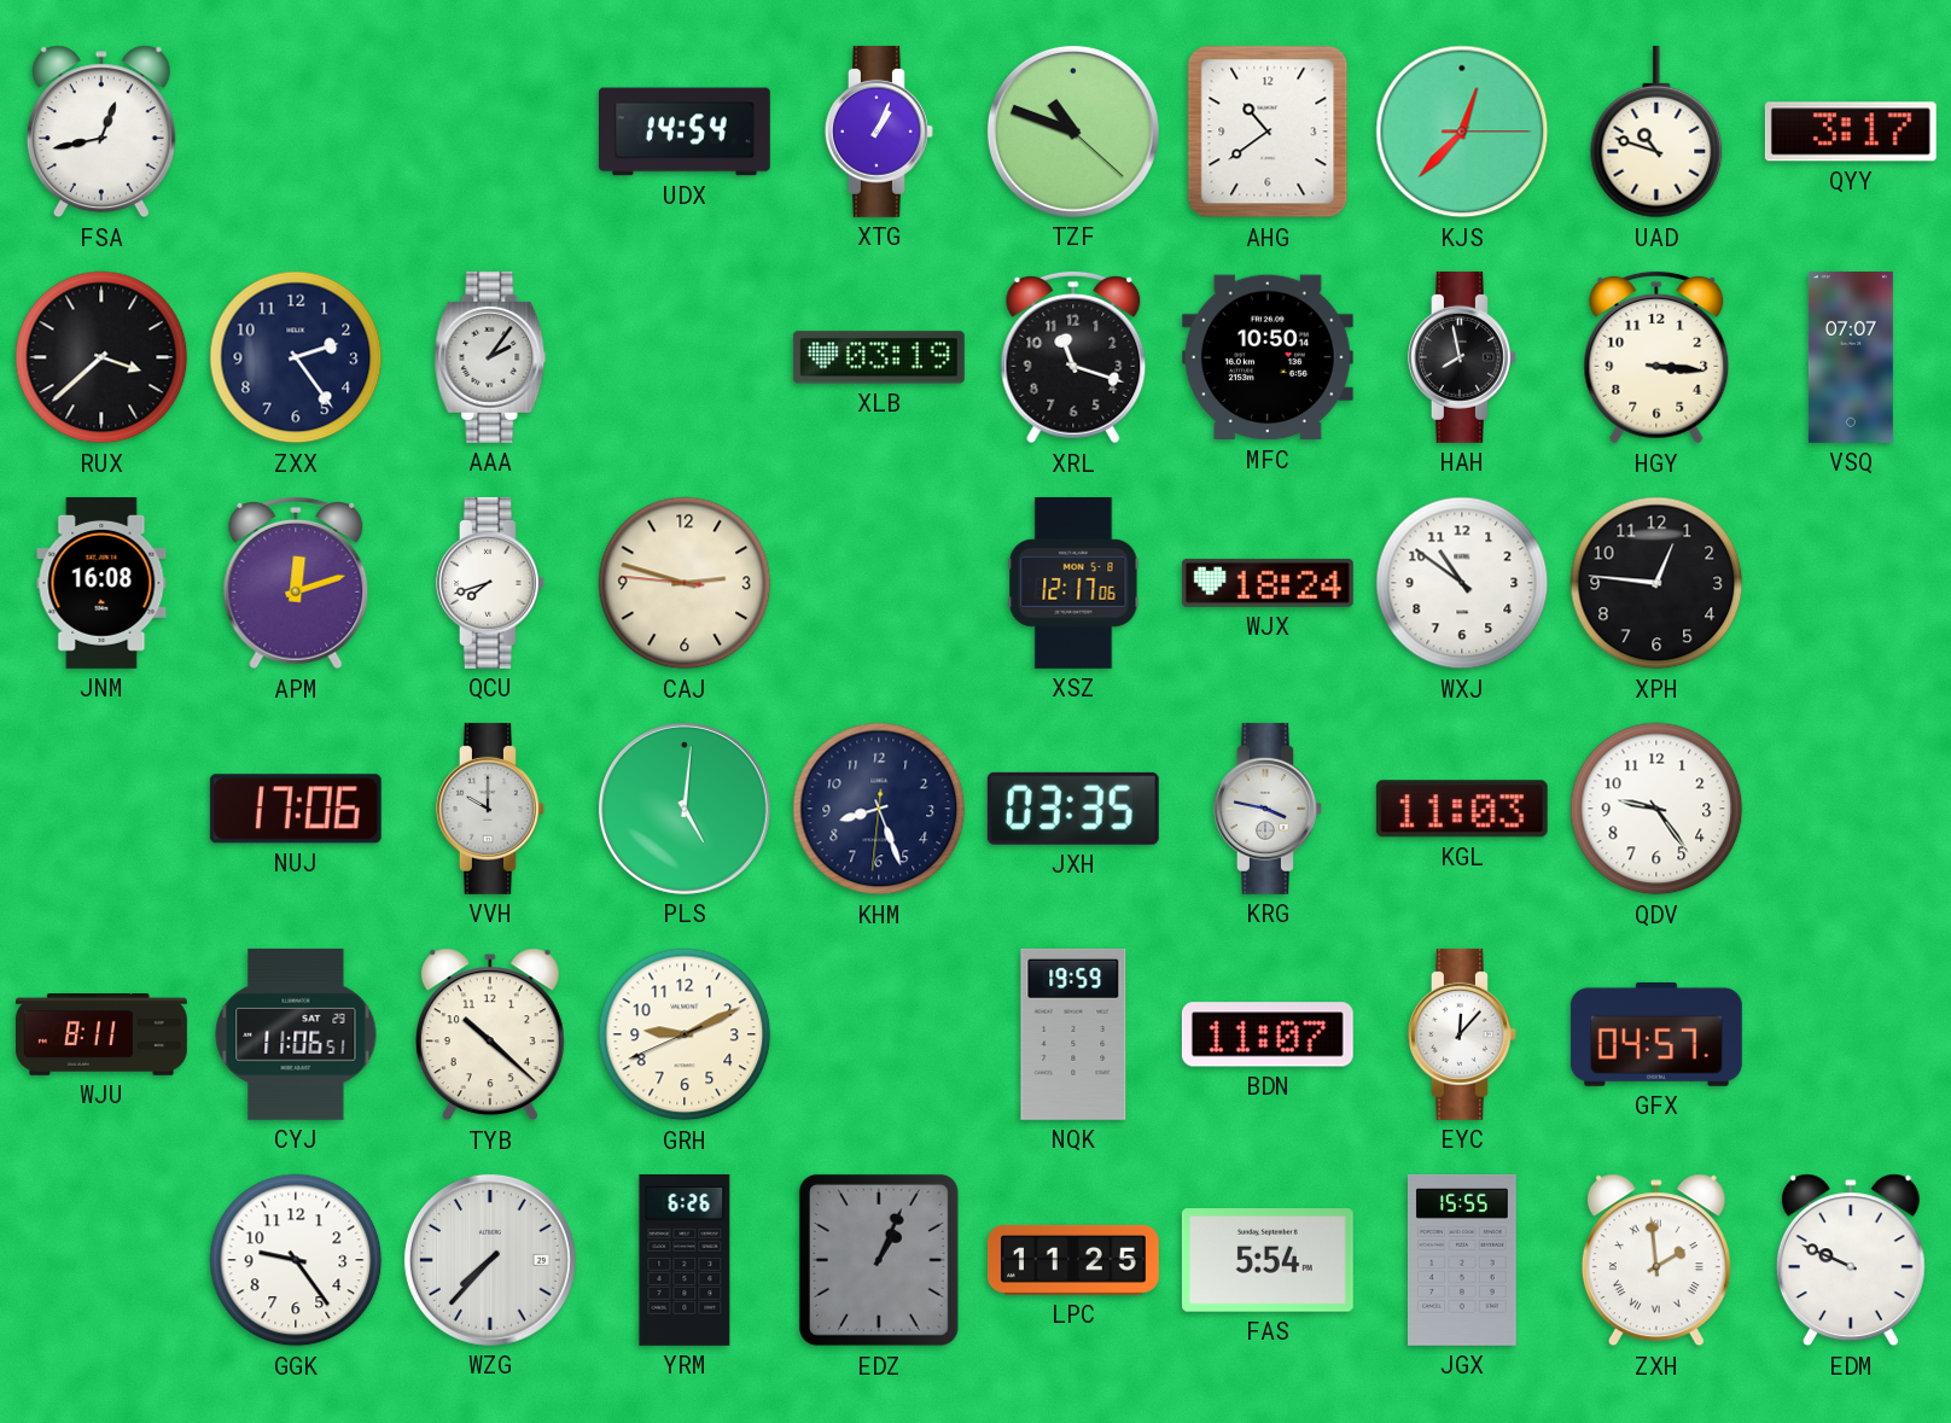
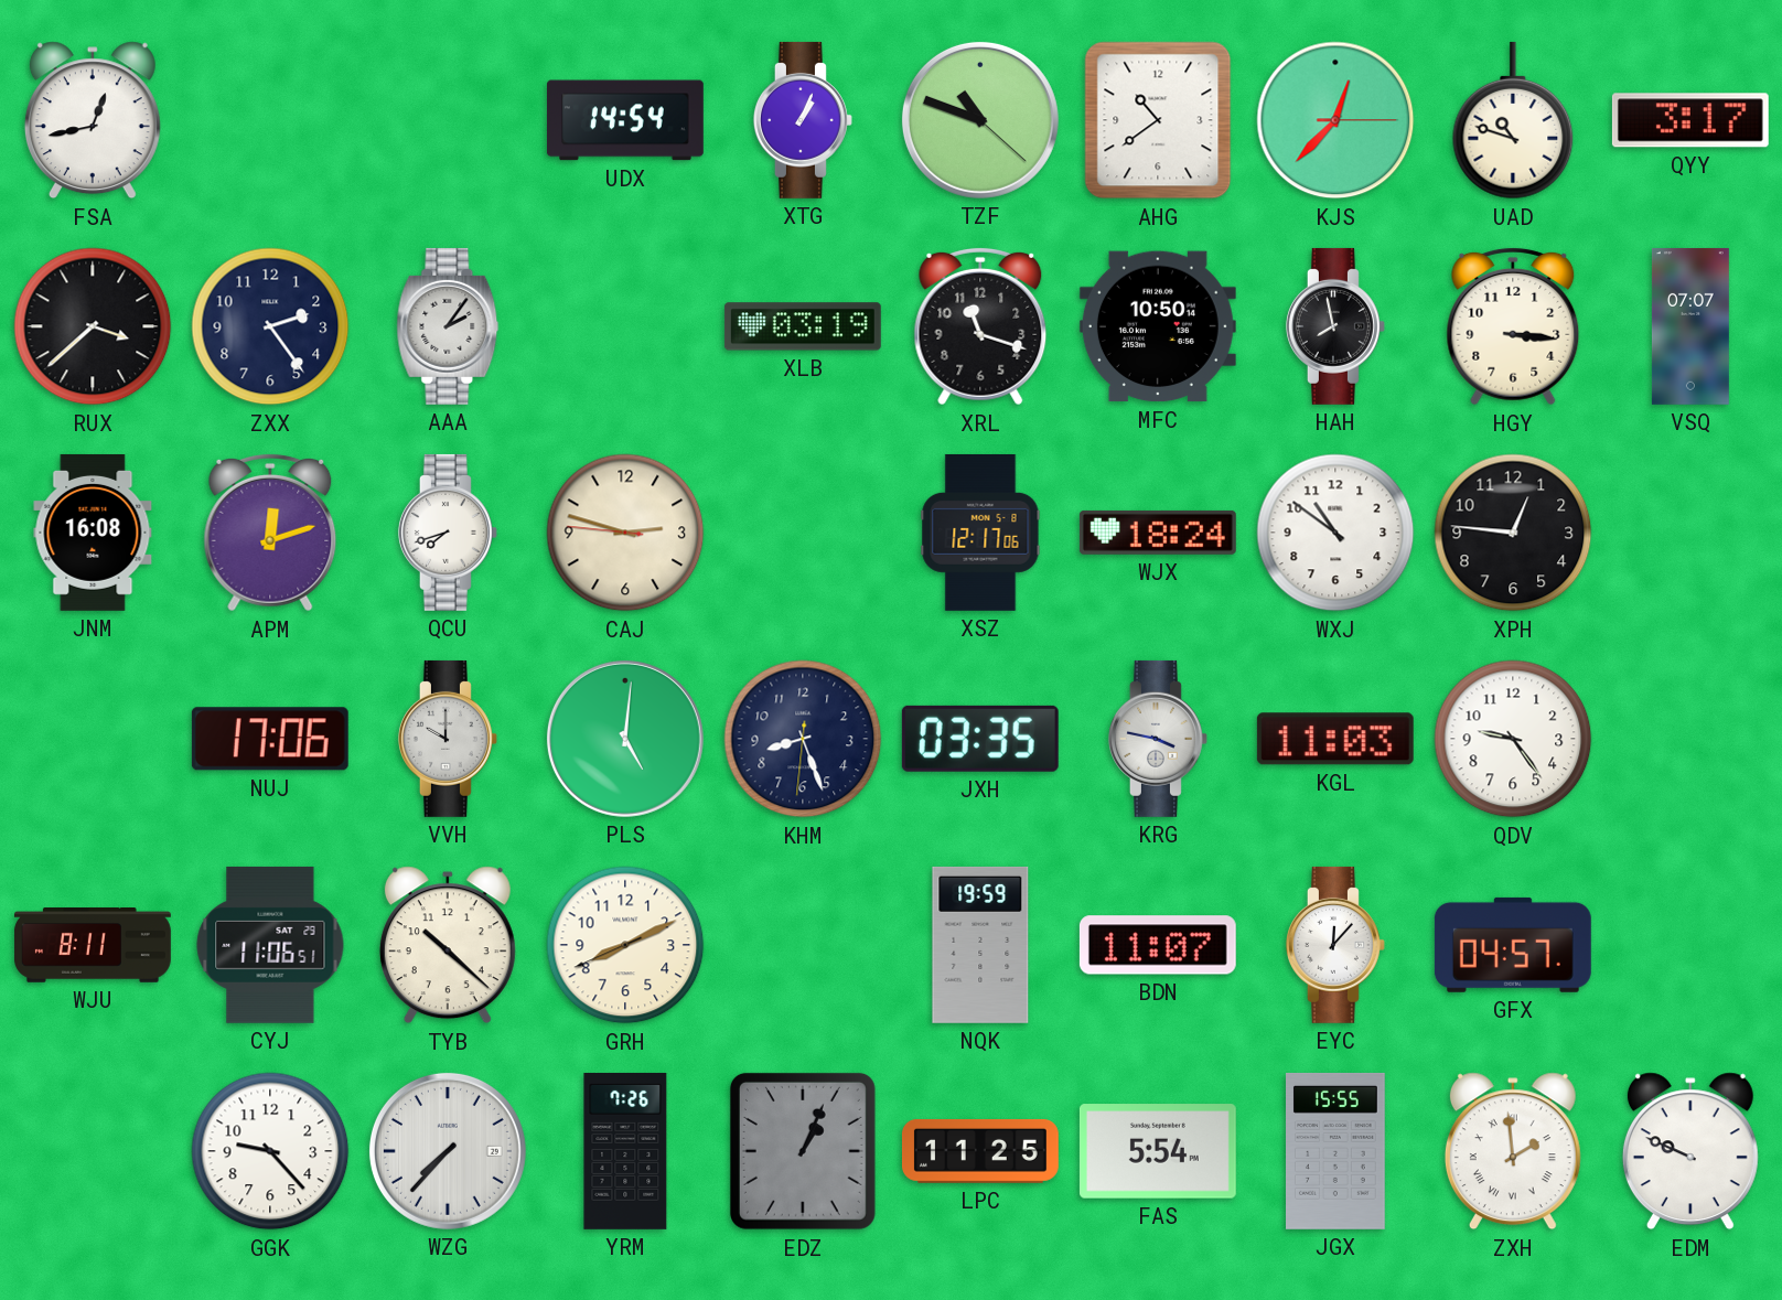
GRH: 9:10 -> 8:10 (625, 945)
GGK: 9:24 -> 9:23 (270, 1151)
YRM: 6:26 -> 7:26 (625, 1151)
